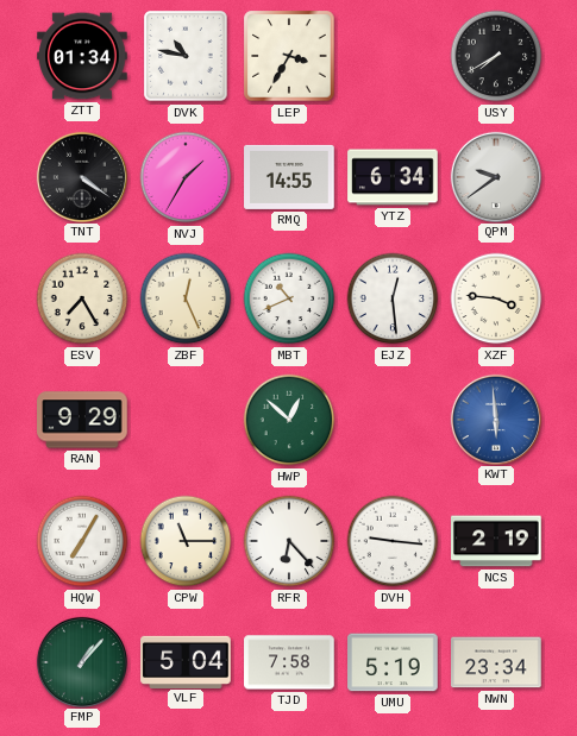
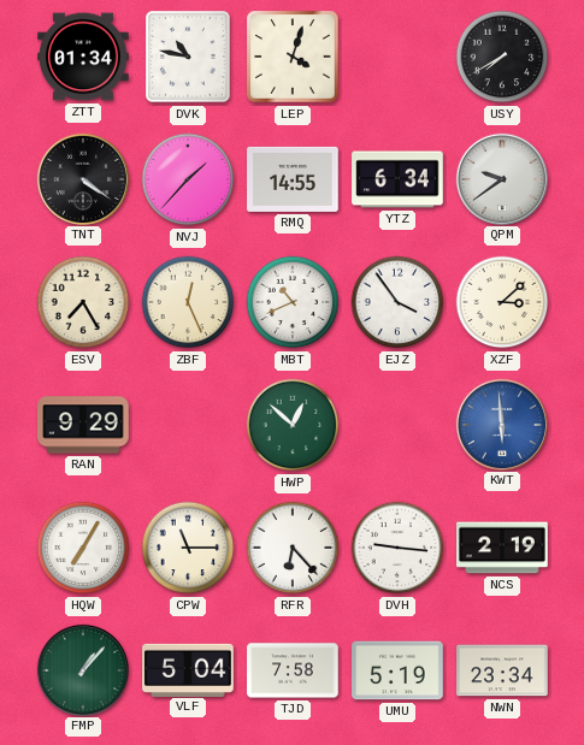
LEP: 3:35 -> 4:03 (293, 57)
NVJ: 1:35 -> 1:37 (188, 179)
EJZ: 12:29 -> 3:54 (397, 302)
XZF: 3:46 -> 3:08 (502, 302)
